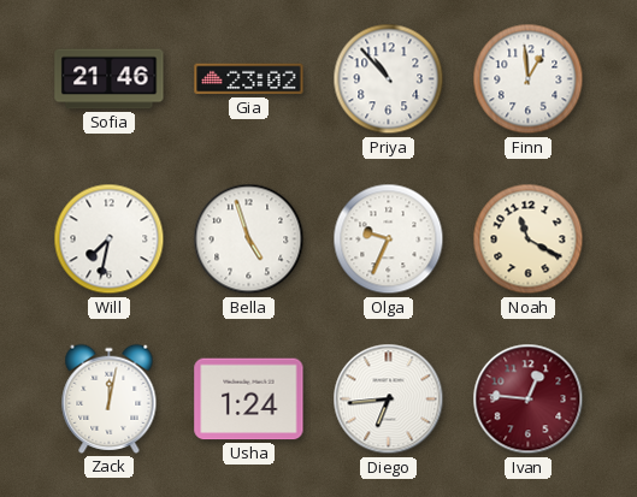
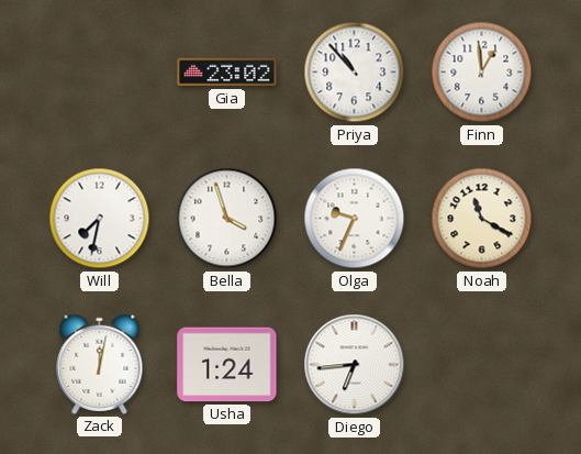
Sofia: 21:46 -> none (110, 79)
Bella: 4:57 -> 3:57 (227, 219)
Ivan: 12:46 -> none (529, 400)
